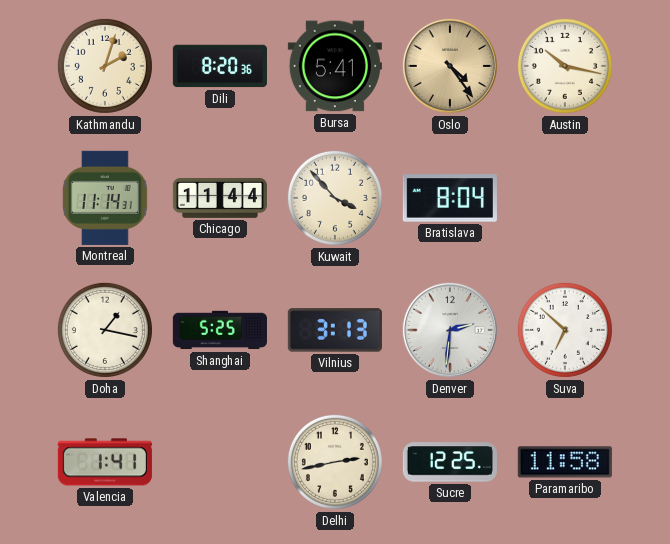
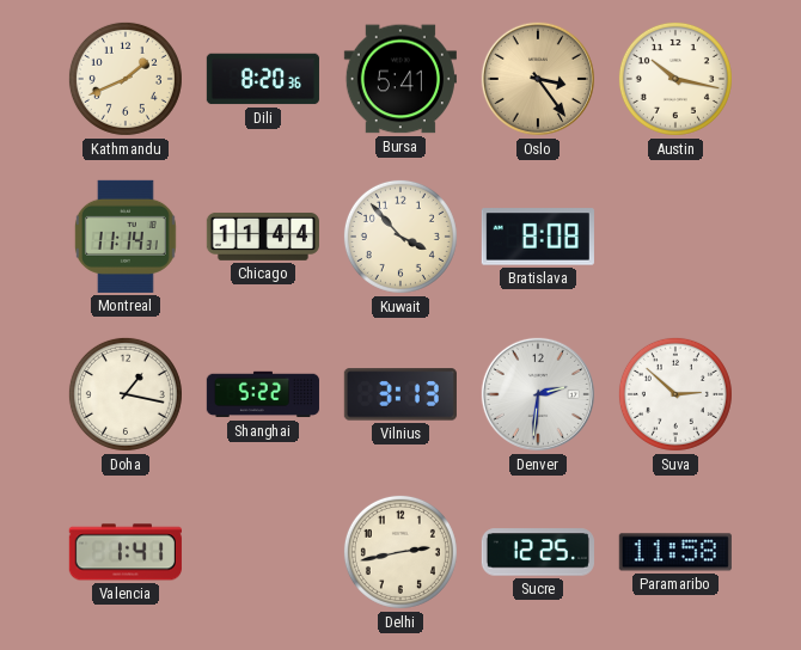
Kathmandu: 2:03 -> 1:41 (126, 79)
Oslo: 4:24 -> 3:24 (538, 79)
Bratislava: 8:04 -> 8:08 (538, 237)
Shanghai: 5:25 -> 5:22 (263, 394)
Suva: 6:52 -> 2:52 (675, 394)
